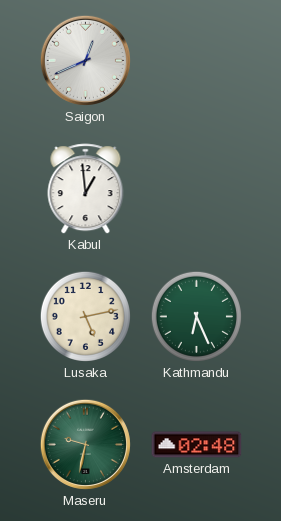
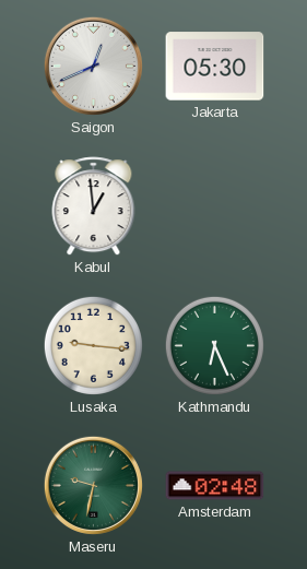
Jakarta: none -> 05:30 (215, 67)
Lusaka: 5:13 -> 9:16 (93, 345)
